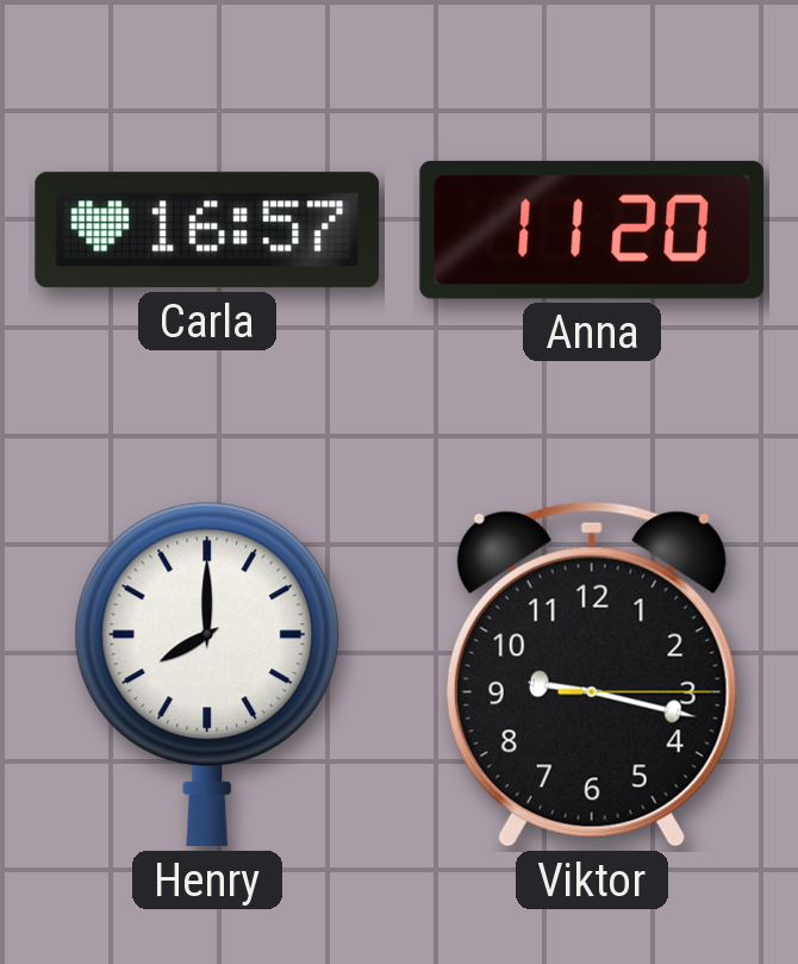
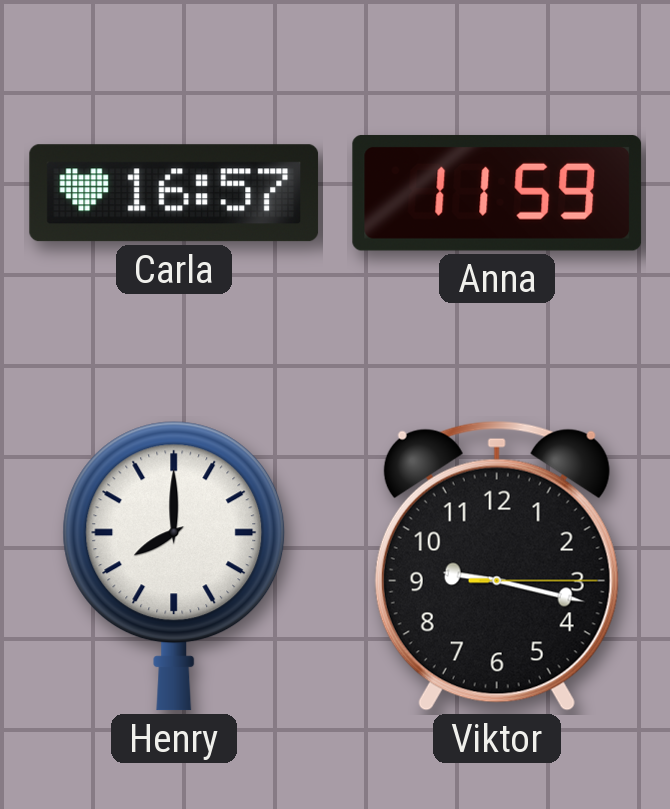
Anna: 11:20 -> 11:59 (497, 193)
